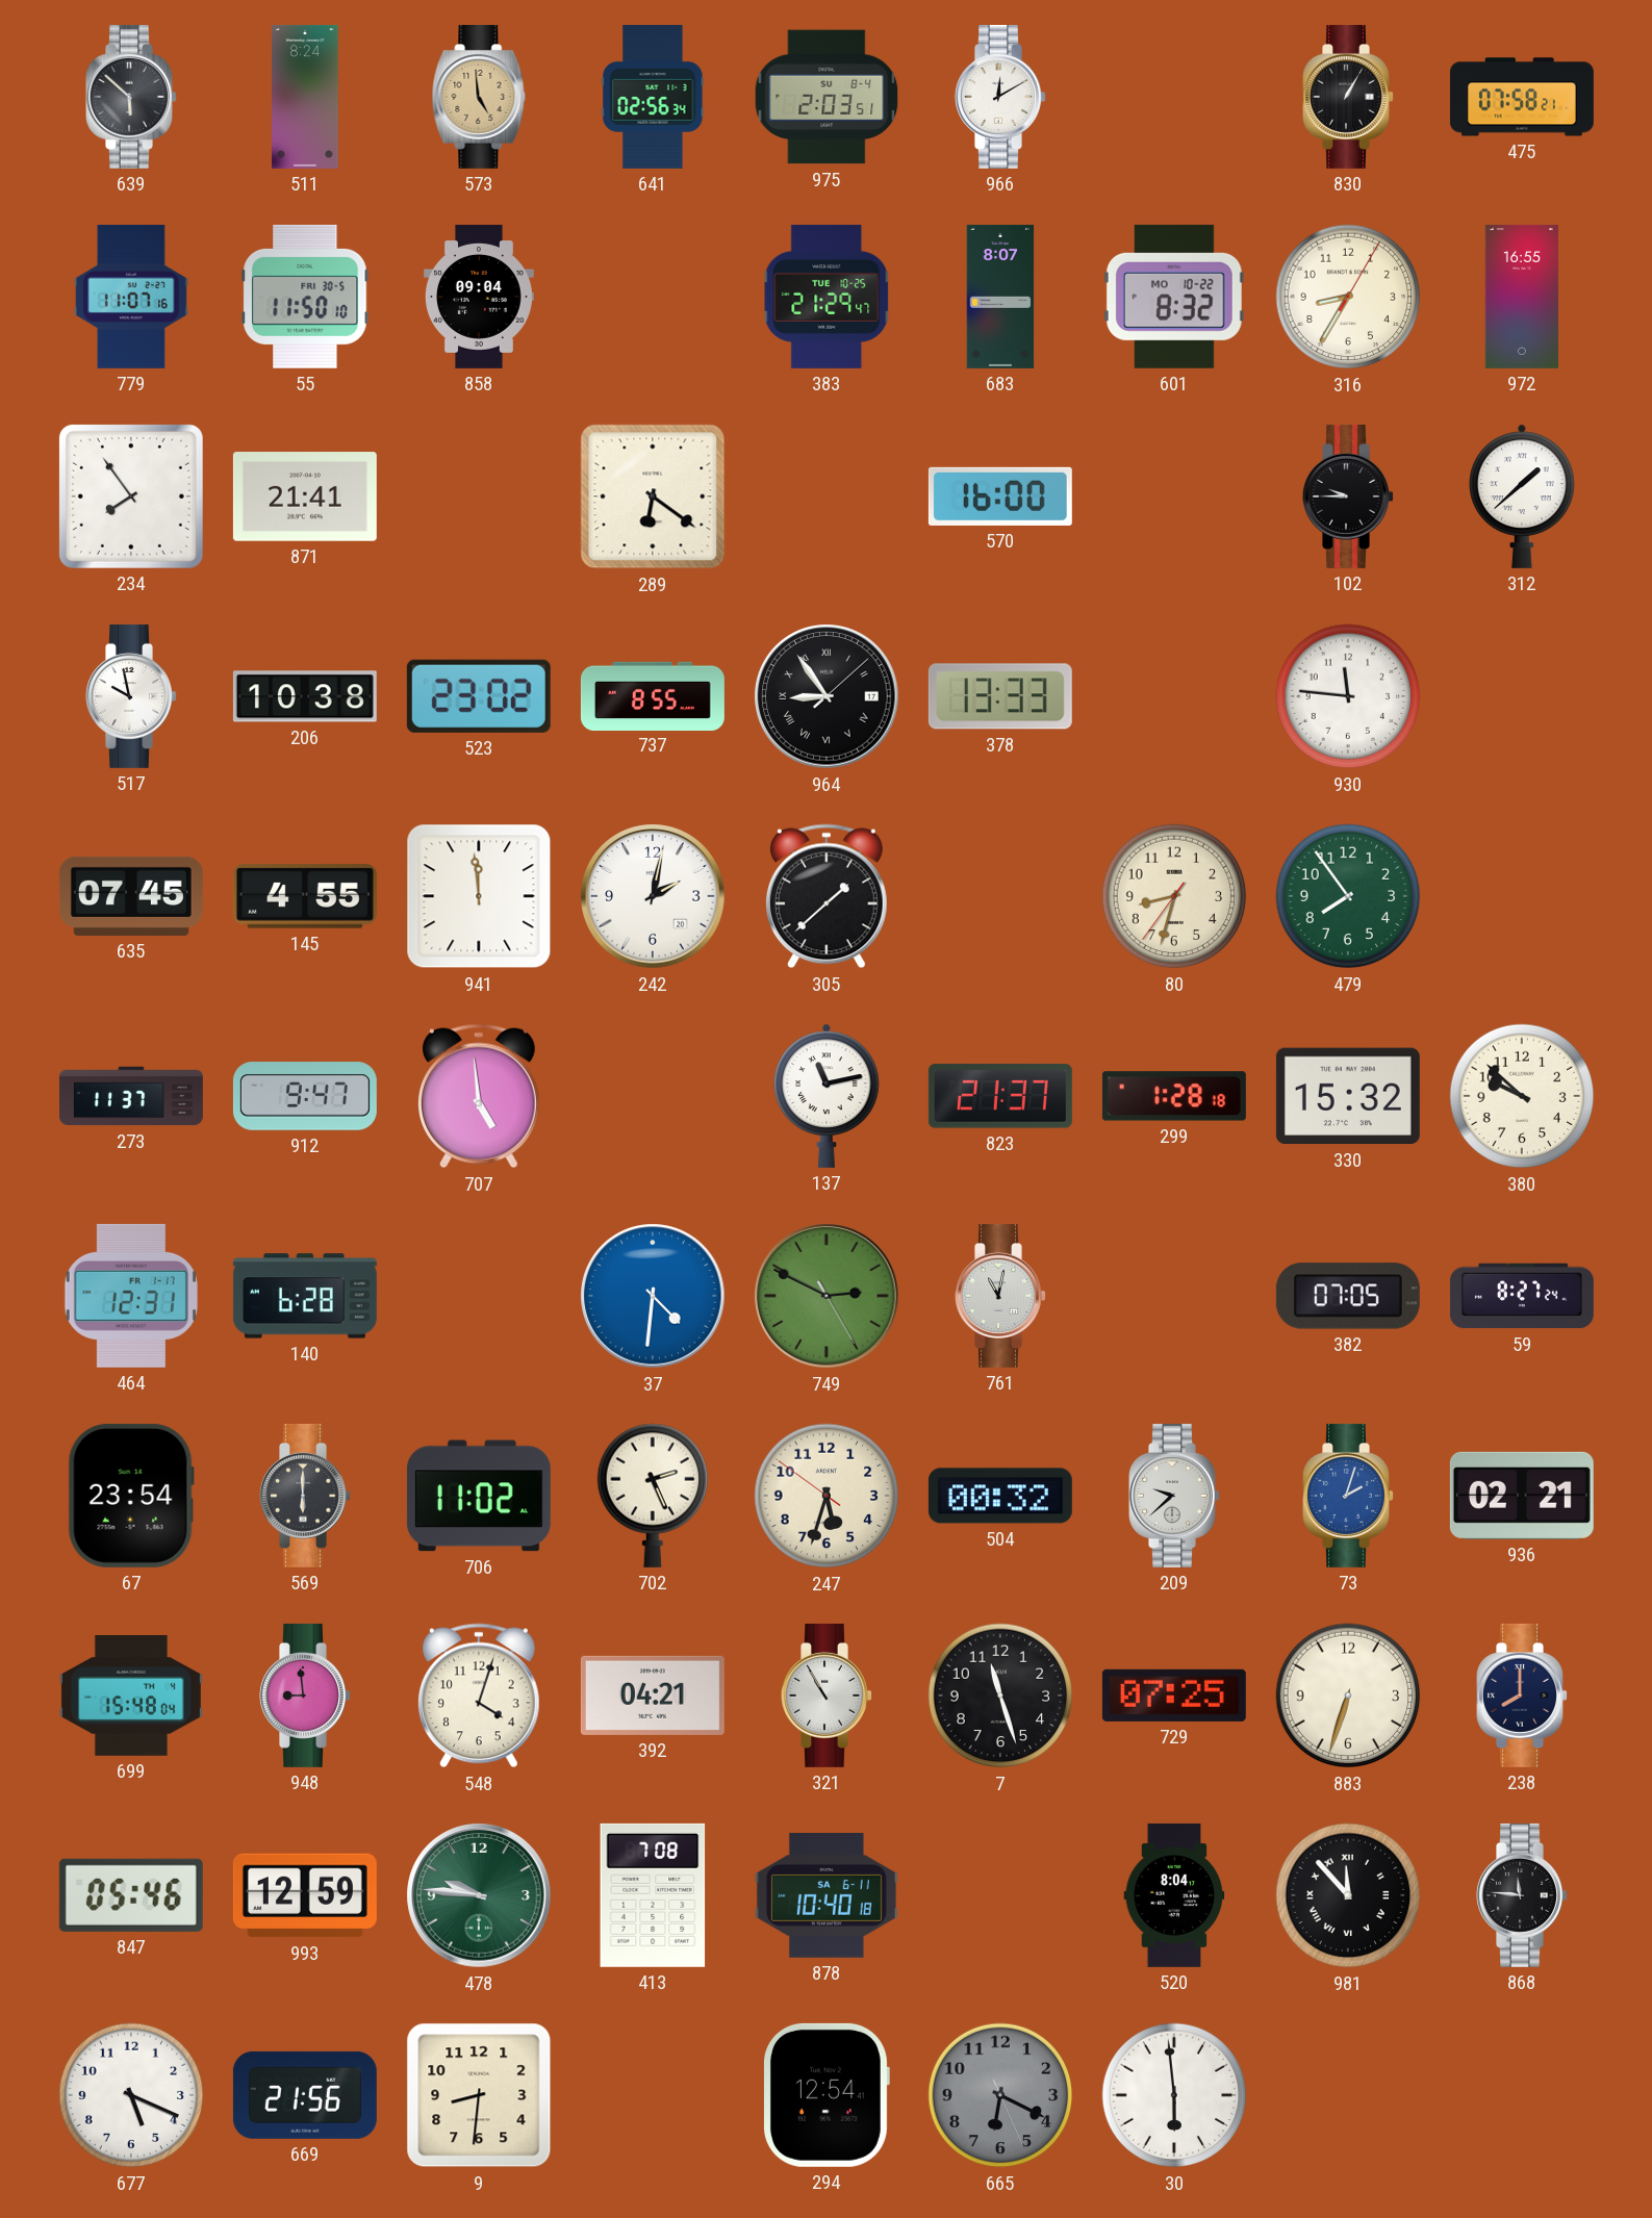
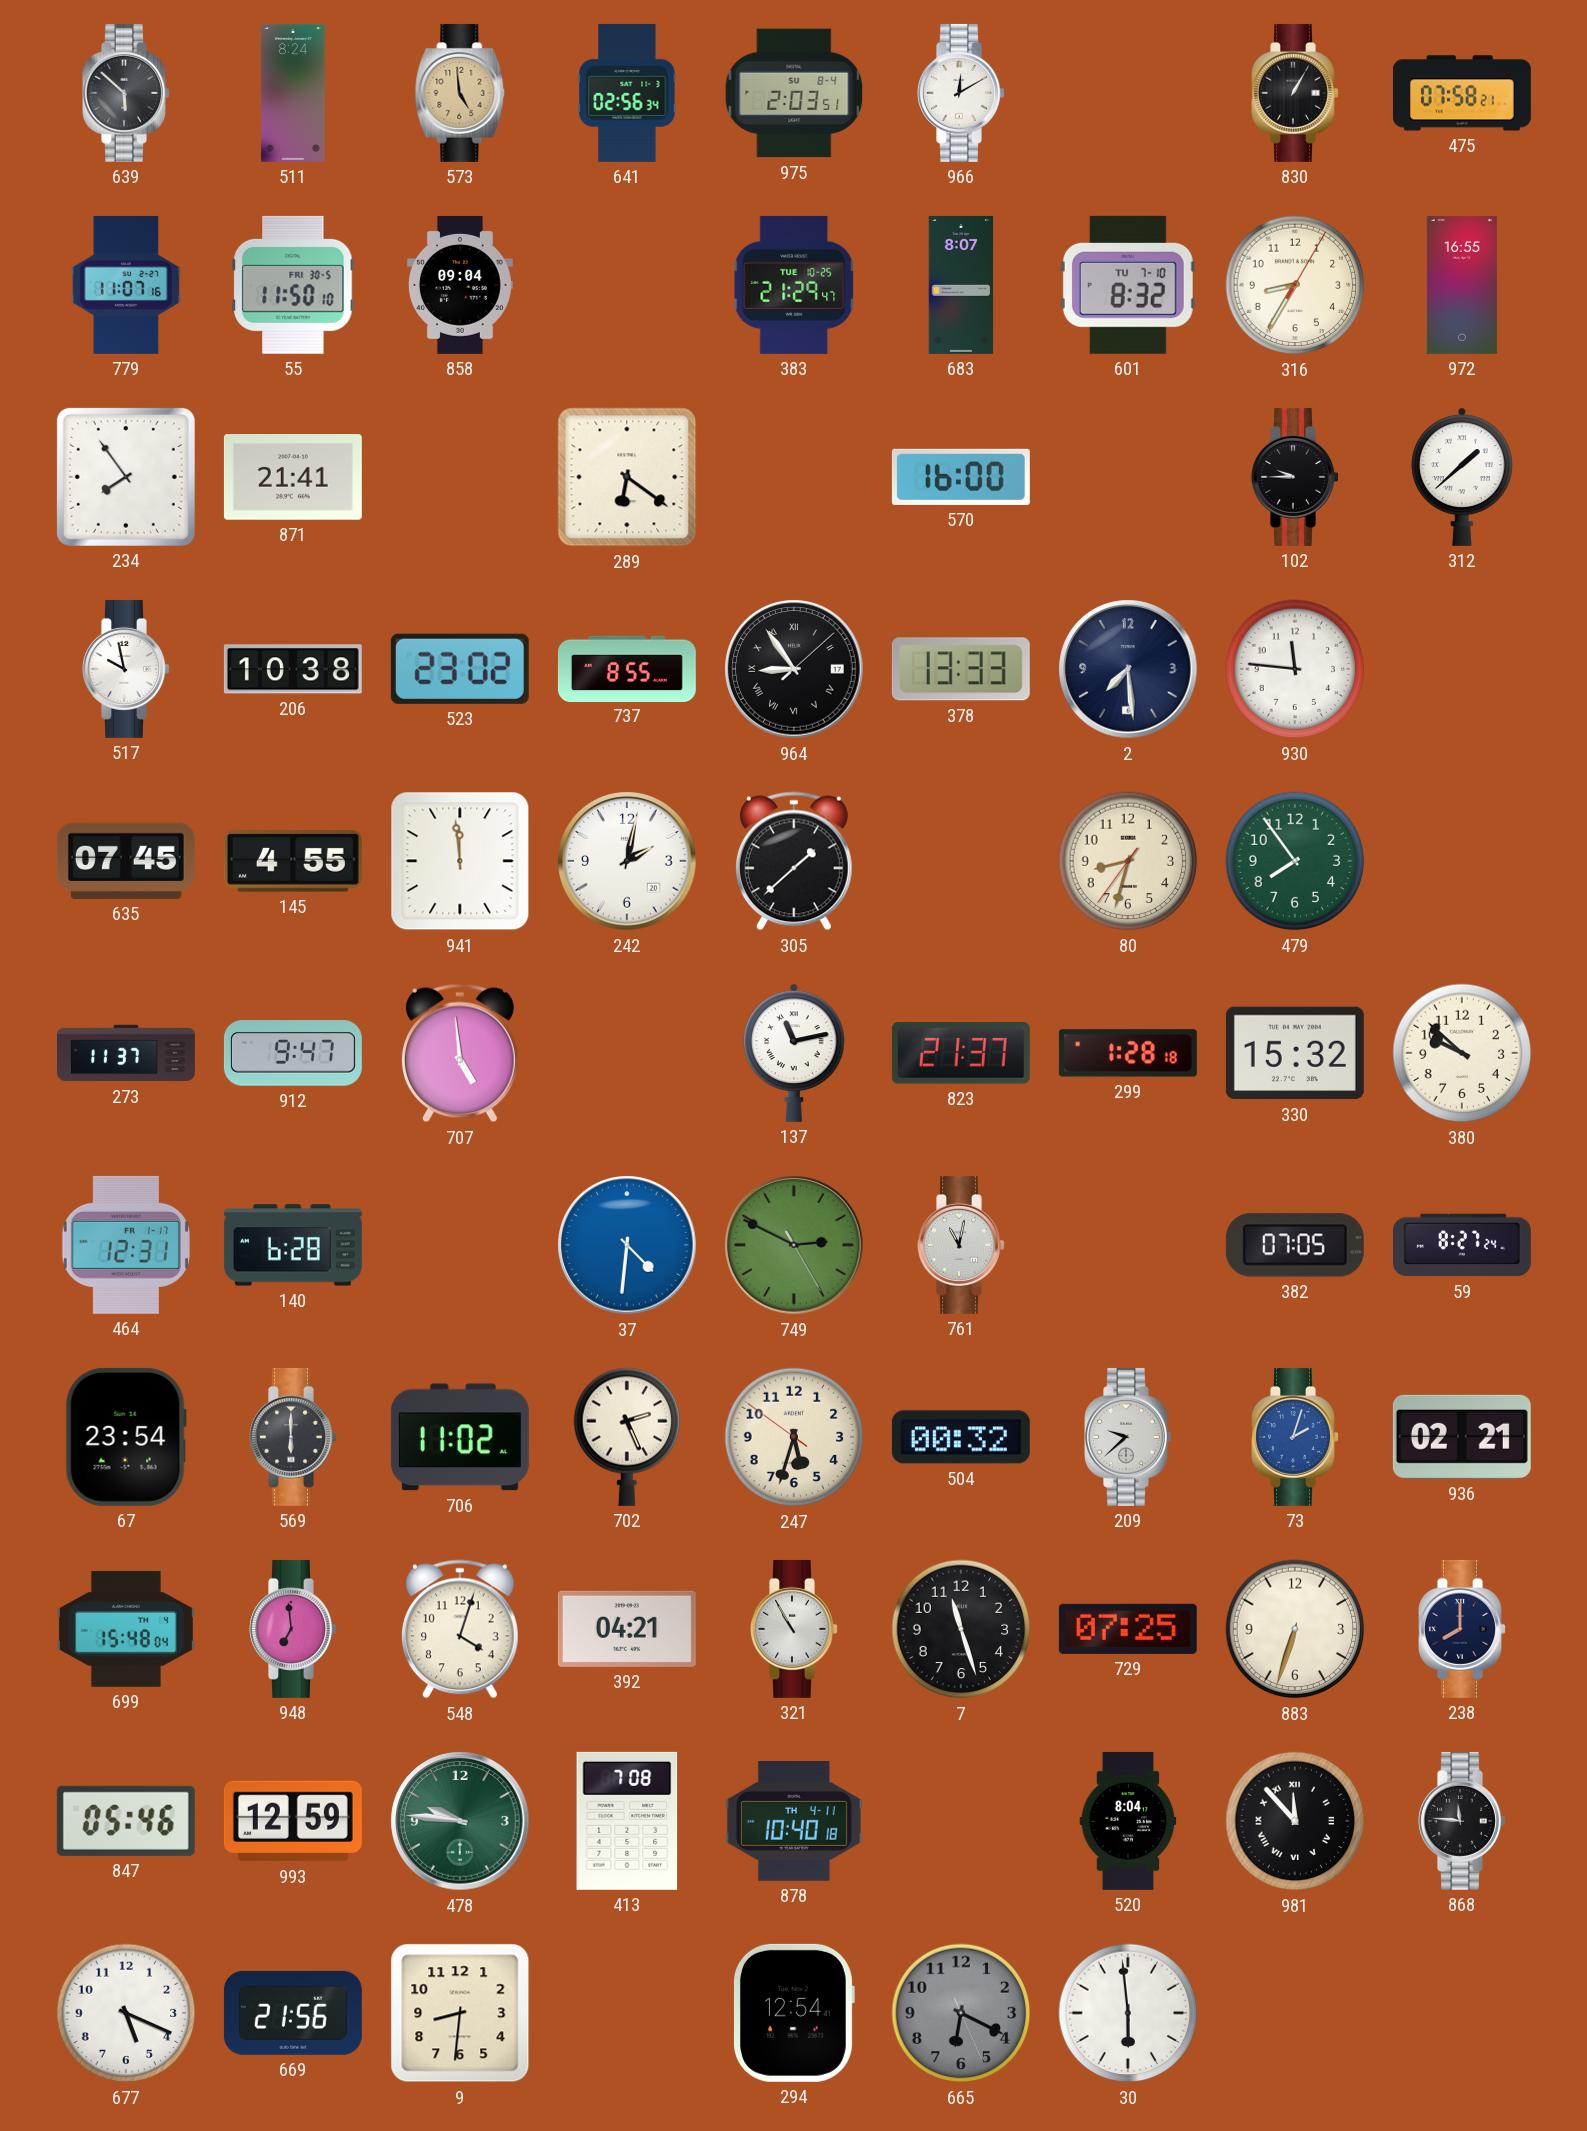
601 date: MO 10-22 -> TU 7-10 (1128, 285)
2: none -> 7:29 (1128, 669)
948: 8:59 -> 6:59 (293, 1629)
878 date: SA 6-11 -> TH 4-11 (794, 1822)
